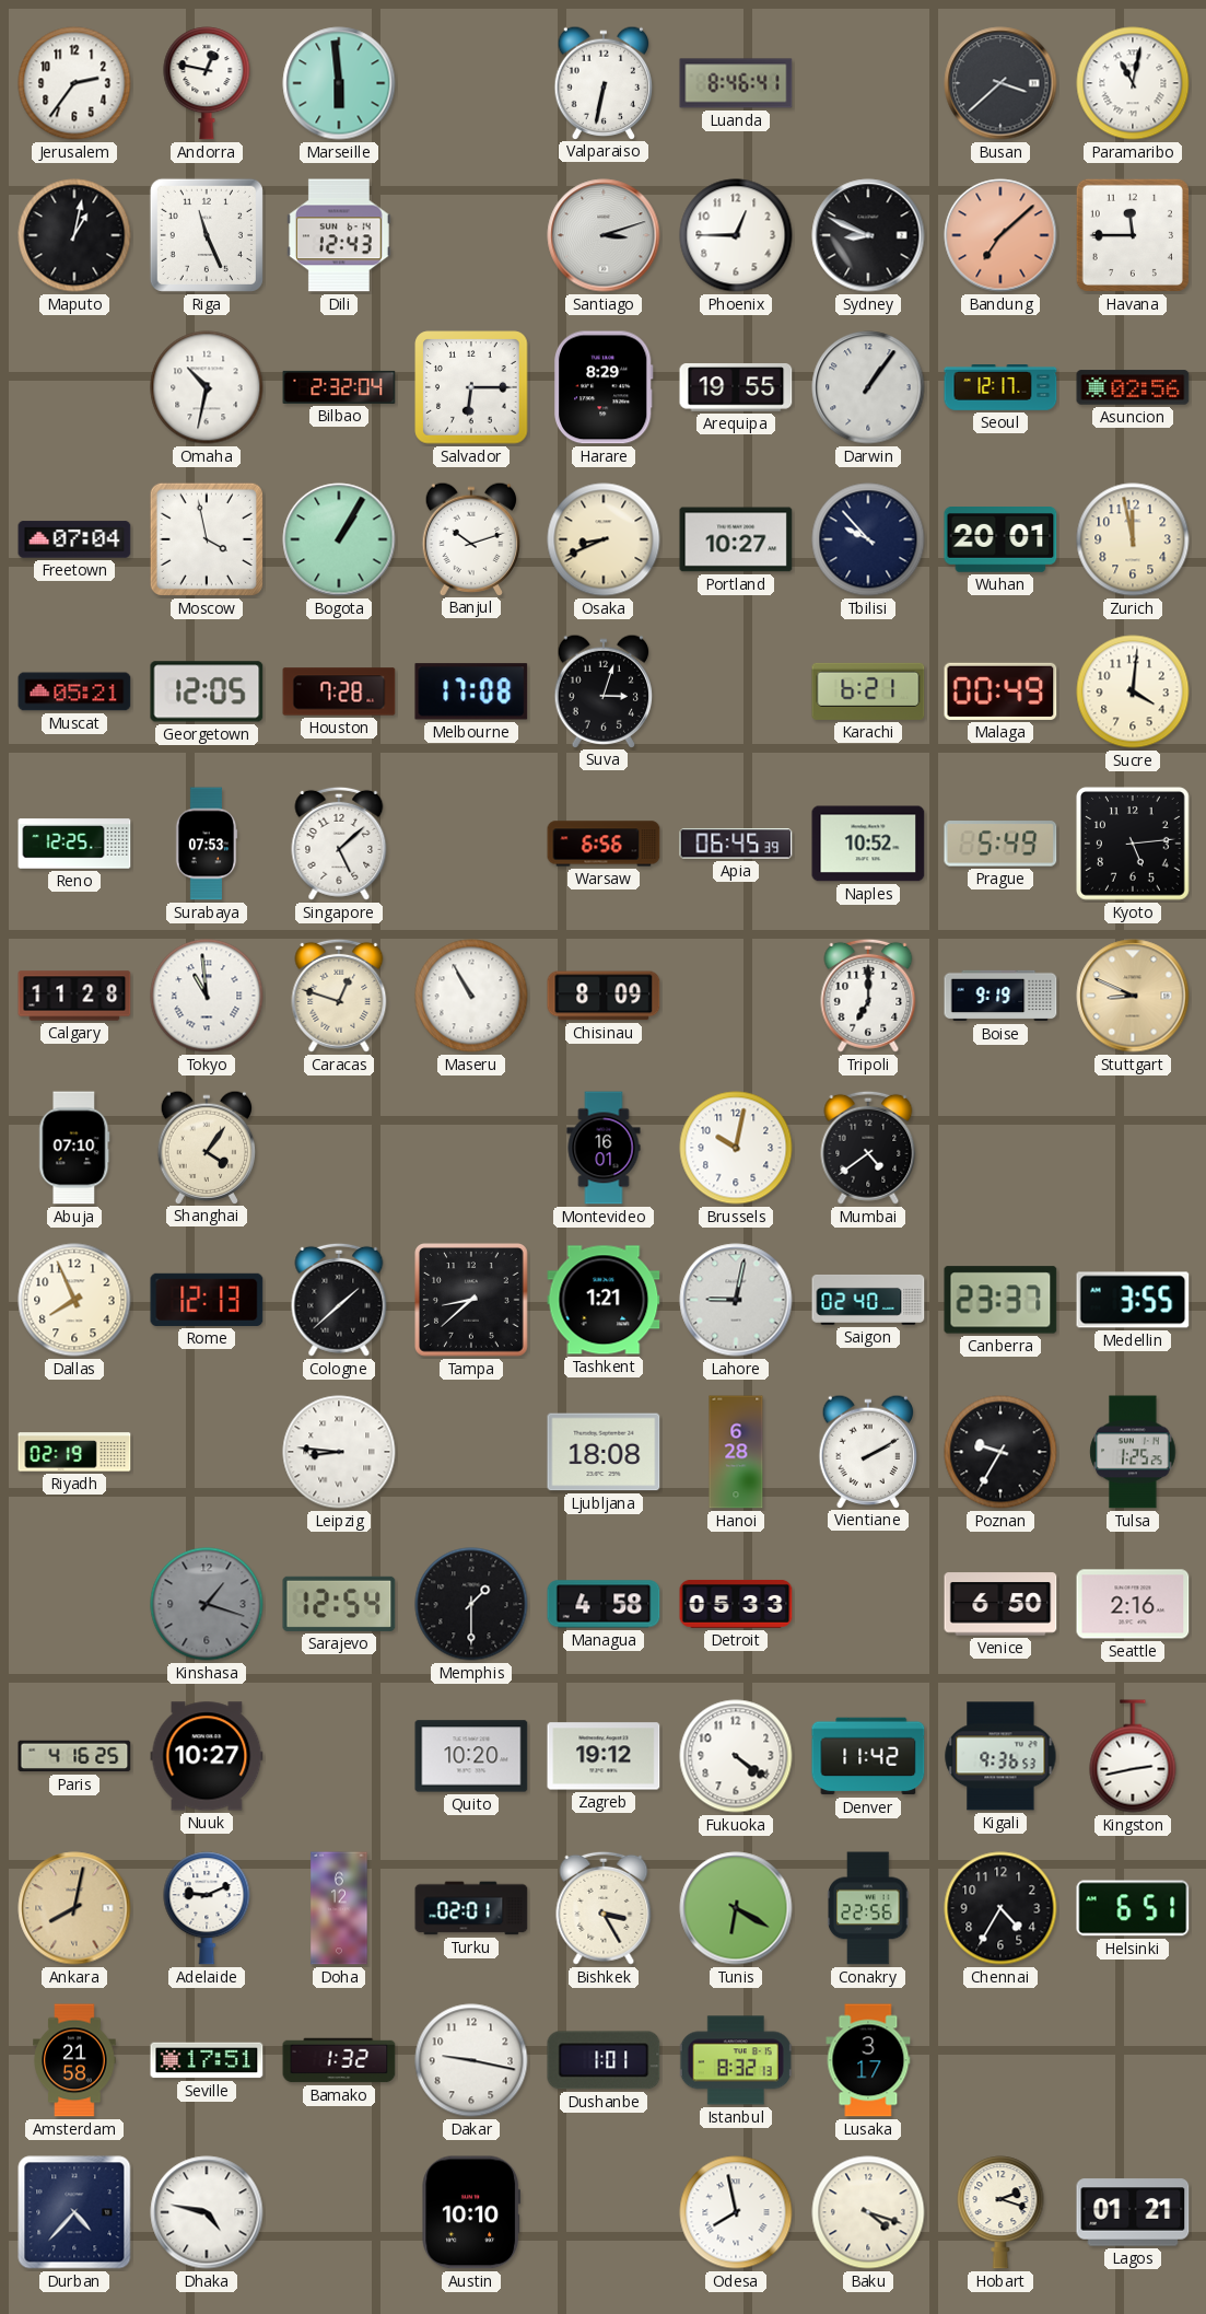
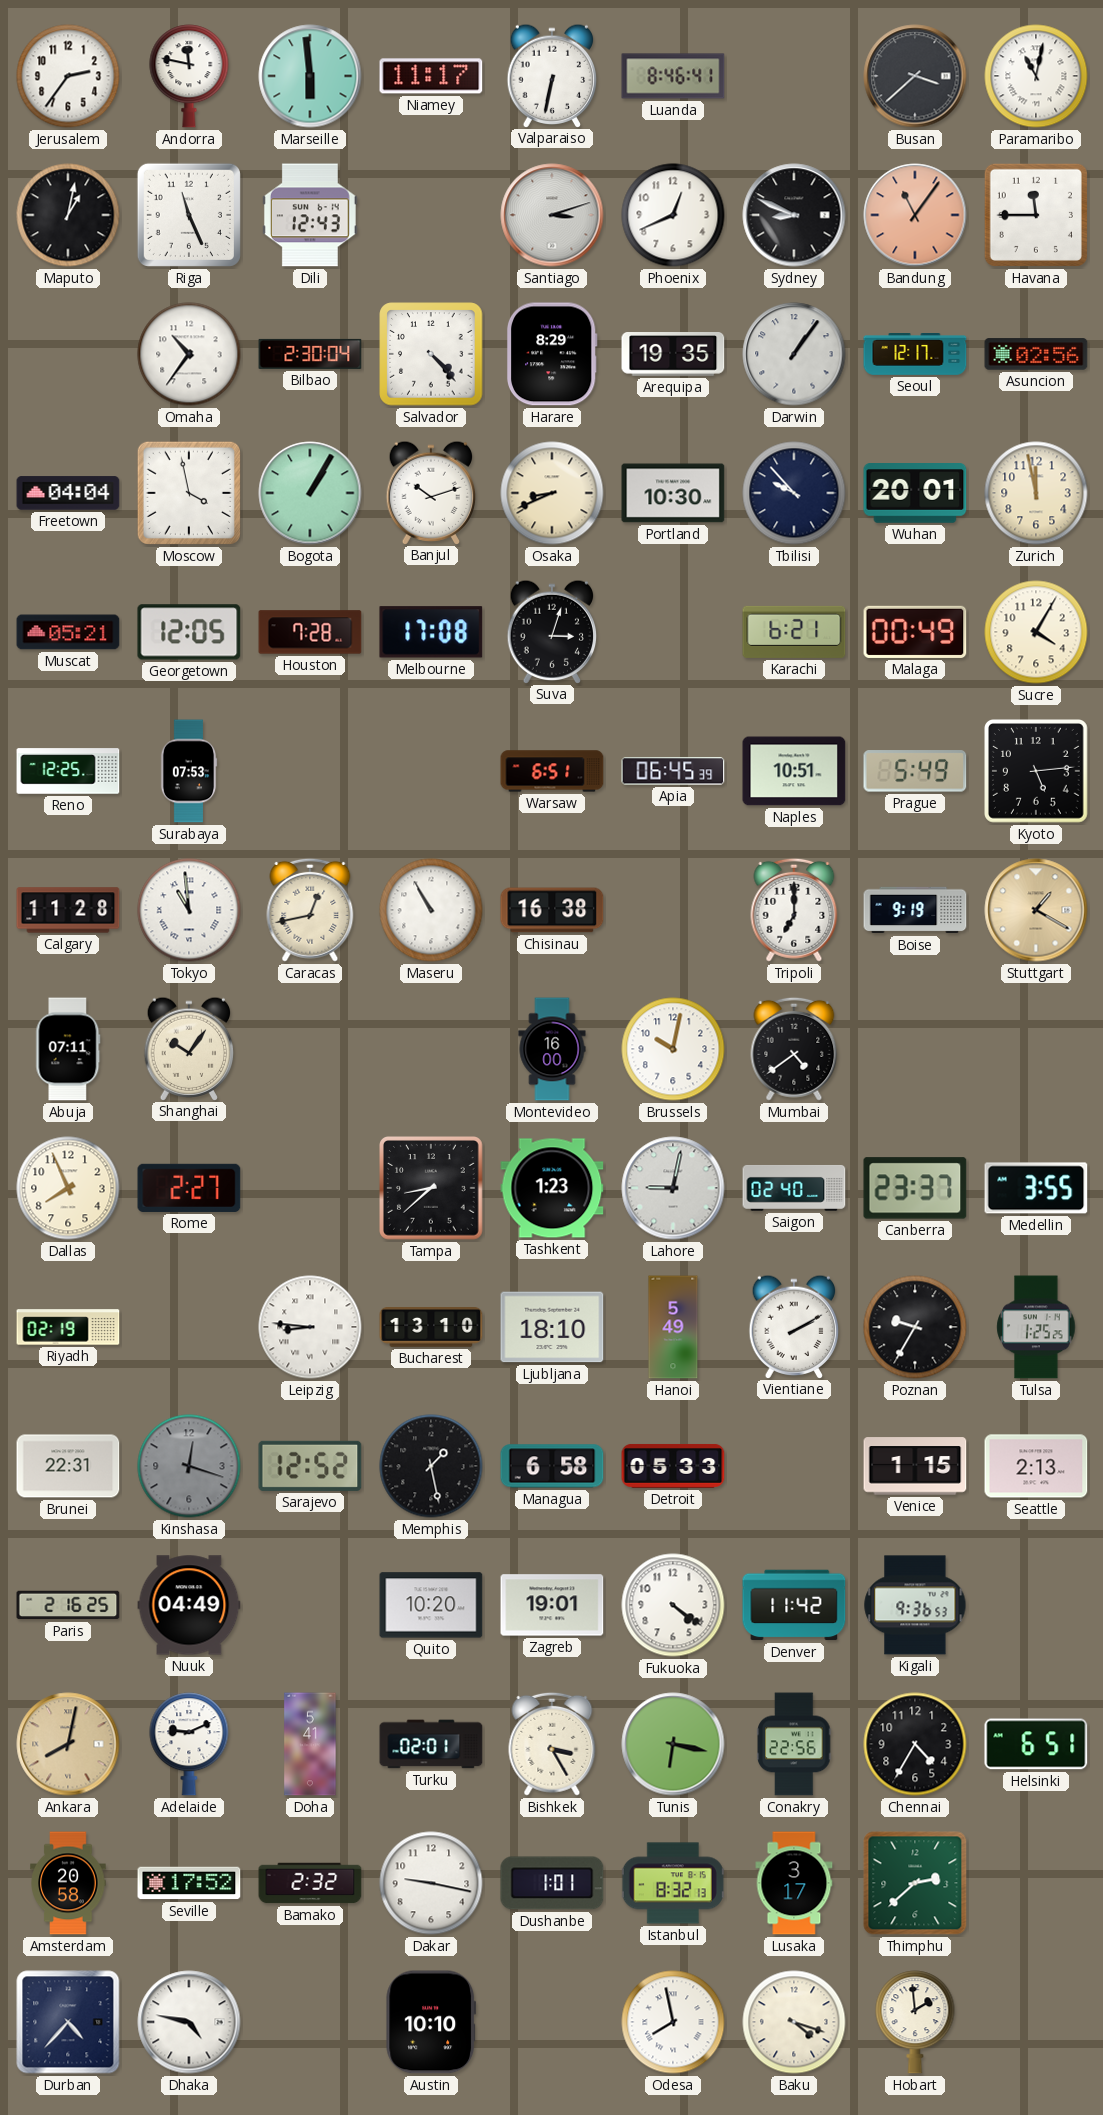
Andorra: 12:47 -> 11:47 (189, 76)
Niamey: none -> 11:17 (431, 76)
Phoenix: 12:45 -> 12:41 (673, 215)
Bandung: 7:08 -> 11:06 (915, 215)
Omaha: 10:32 -> 10:36 (189, 354)
Bilbao: 2:32 -> 2:30 (310, 354)
Salvador: 6:15 -> 4:23 (431, 354)
Arequipa: 19:55 -> 19:35 (673, 355)
Freetown: 07:04 -> 04:04 (68, 493)
Portland: 10:27 -> 10:30 (673, 493)
Sucre: 4:01 -> 4:05 (1036, 632)
Singapore: 5:08 -> none (339, 844)
Warsaw: 6:56 -> 6:51 (552, 771)
Naples: 10:52 -> 10:51 (794, 771)
Caracas: 12:48 -> 12:43 (310, 910)
Chisinau: 8:09 -> 16:38 (552, 910)
Stuttgart: 8:49 -> 1:20 (1036, 910)
Abuja: 07:10 -> 07:11 (68, 1049)
Shanghai: 4:06 -> 10:06 (189, 1048)
Montevideo: 16:01 -> 16:00 (552, 1049)
Rome: 12:13 -> 2:27 (189, 1188)
Cologne: 1:38 -> none (339, 1300)
Tashkent: 1:21 -> 1:23 (552, 1188)
Bucharest: none -> 13:10 (431, 1328)
Ljubljana: 18:08 -> 18:10 (552, 1327)
Hanoi: 6:28 -> 5:49 (673, 1327)
Brunei: none -> 22:31 (68, 1466)
Kinshasa: 1:18 -> 12:18 (189, 1466)
Sarajevo: 12:54 -> 12:52 (310, 1466)
Memphis: 1:30 -> 1:28 (431, 1466)
Managua: 4:58 -> 6:58 (552, 1466)
Venice: 6:50 -> 1:15 (915, 1466)
Seattle: 2:16 -> 2:13 (1036, 1466)
Paris: 4:16 -> 2:16 (68, 1605)
Nuuk: 10:27 -> 04:49 (189, 1605)
Zagreb: 19:12 -> 19:01 (552, 1605)
Kingston: 2:43 -> none (1133, 1756)
Doha: 6:12 -> 5:41 (310, 1744)
Tunis: 6:20 -> 6:17 (673, 1744)
Amsterdam: 21:58 -> 20:58 (68, 1883)
Seville: 17:51 -> 17:52 (189, 1883)
Bamako: 1:32 -> 2:32 (310, 1883)
Thimphu: none -> 2:38 (915, 1883)
Hobart: 2:18 -> 1:59 (915, 2022)
Lagos: 01:21 -> none (1133, 2212)
